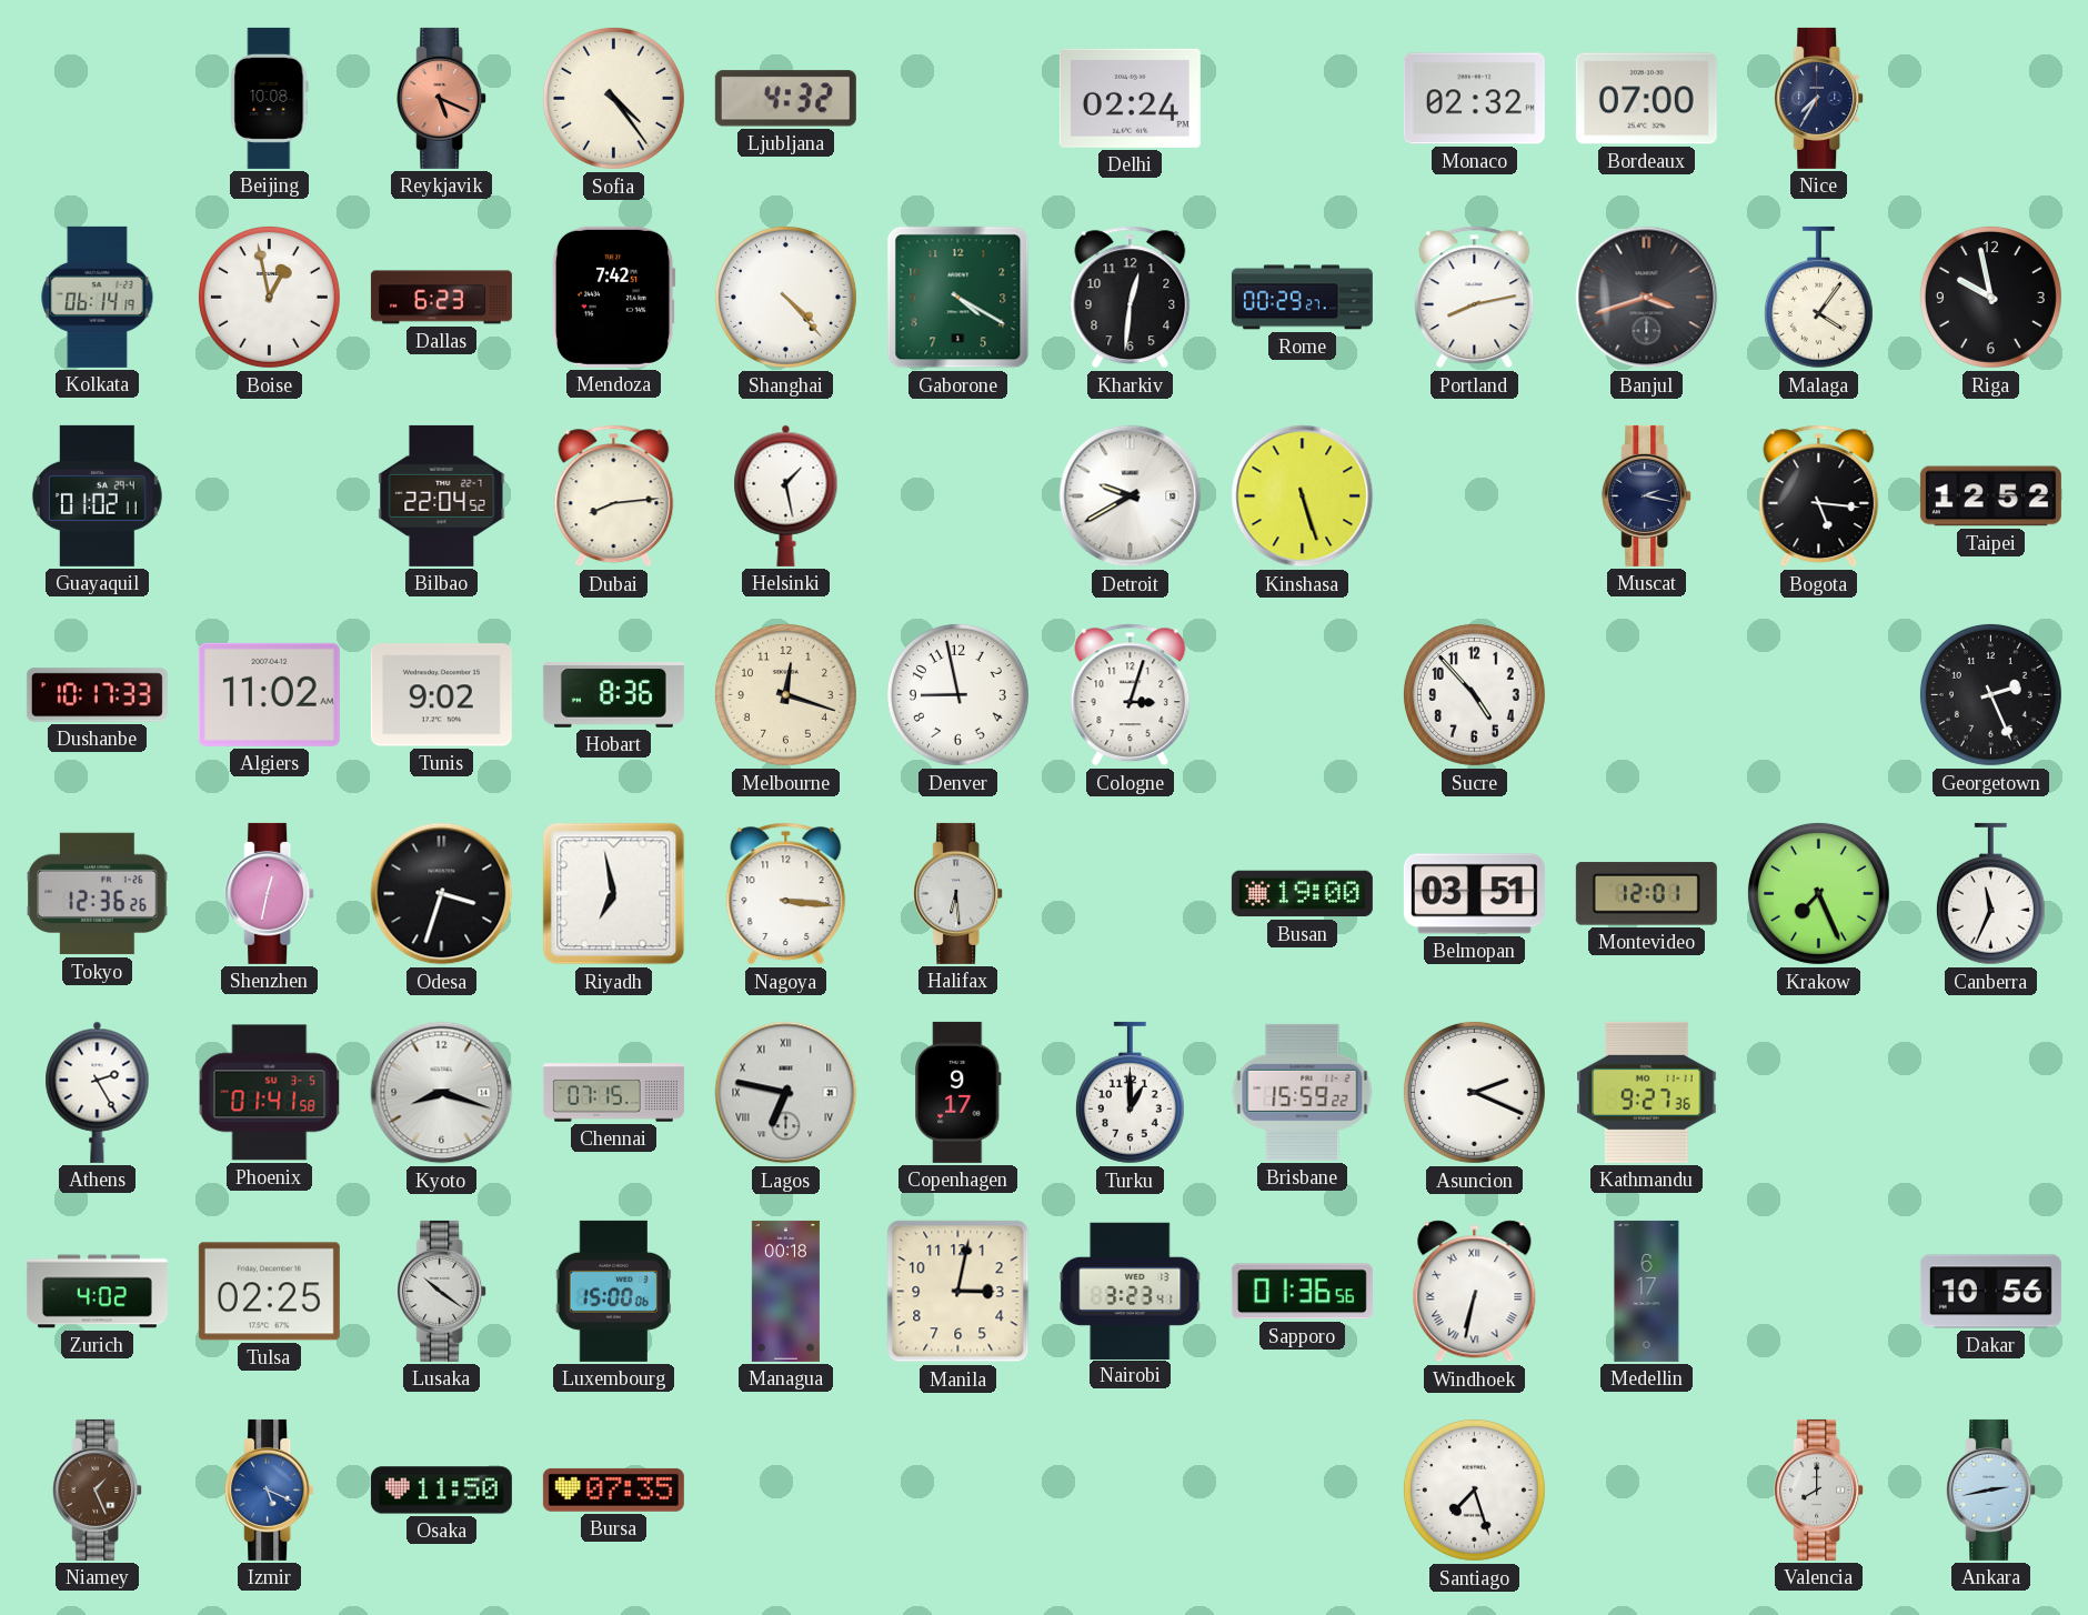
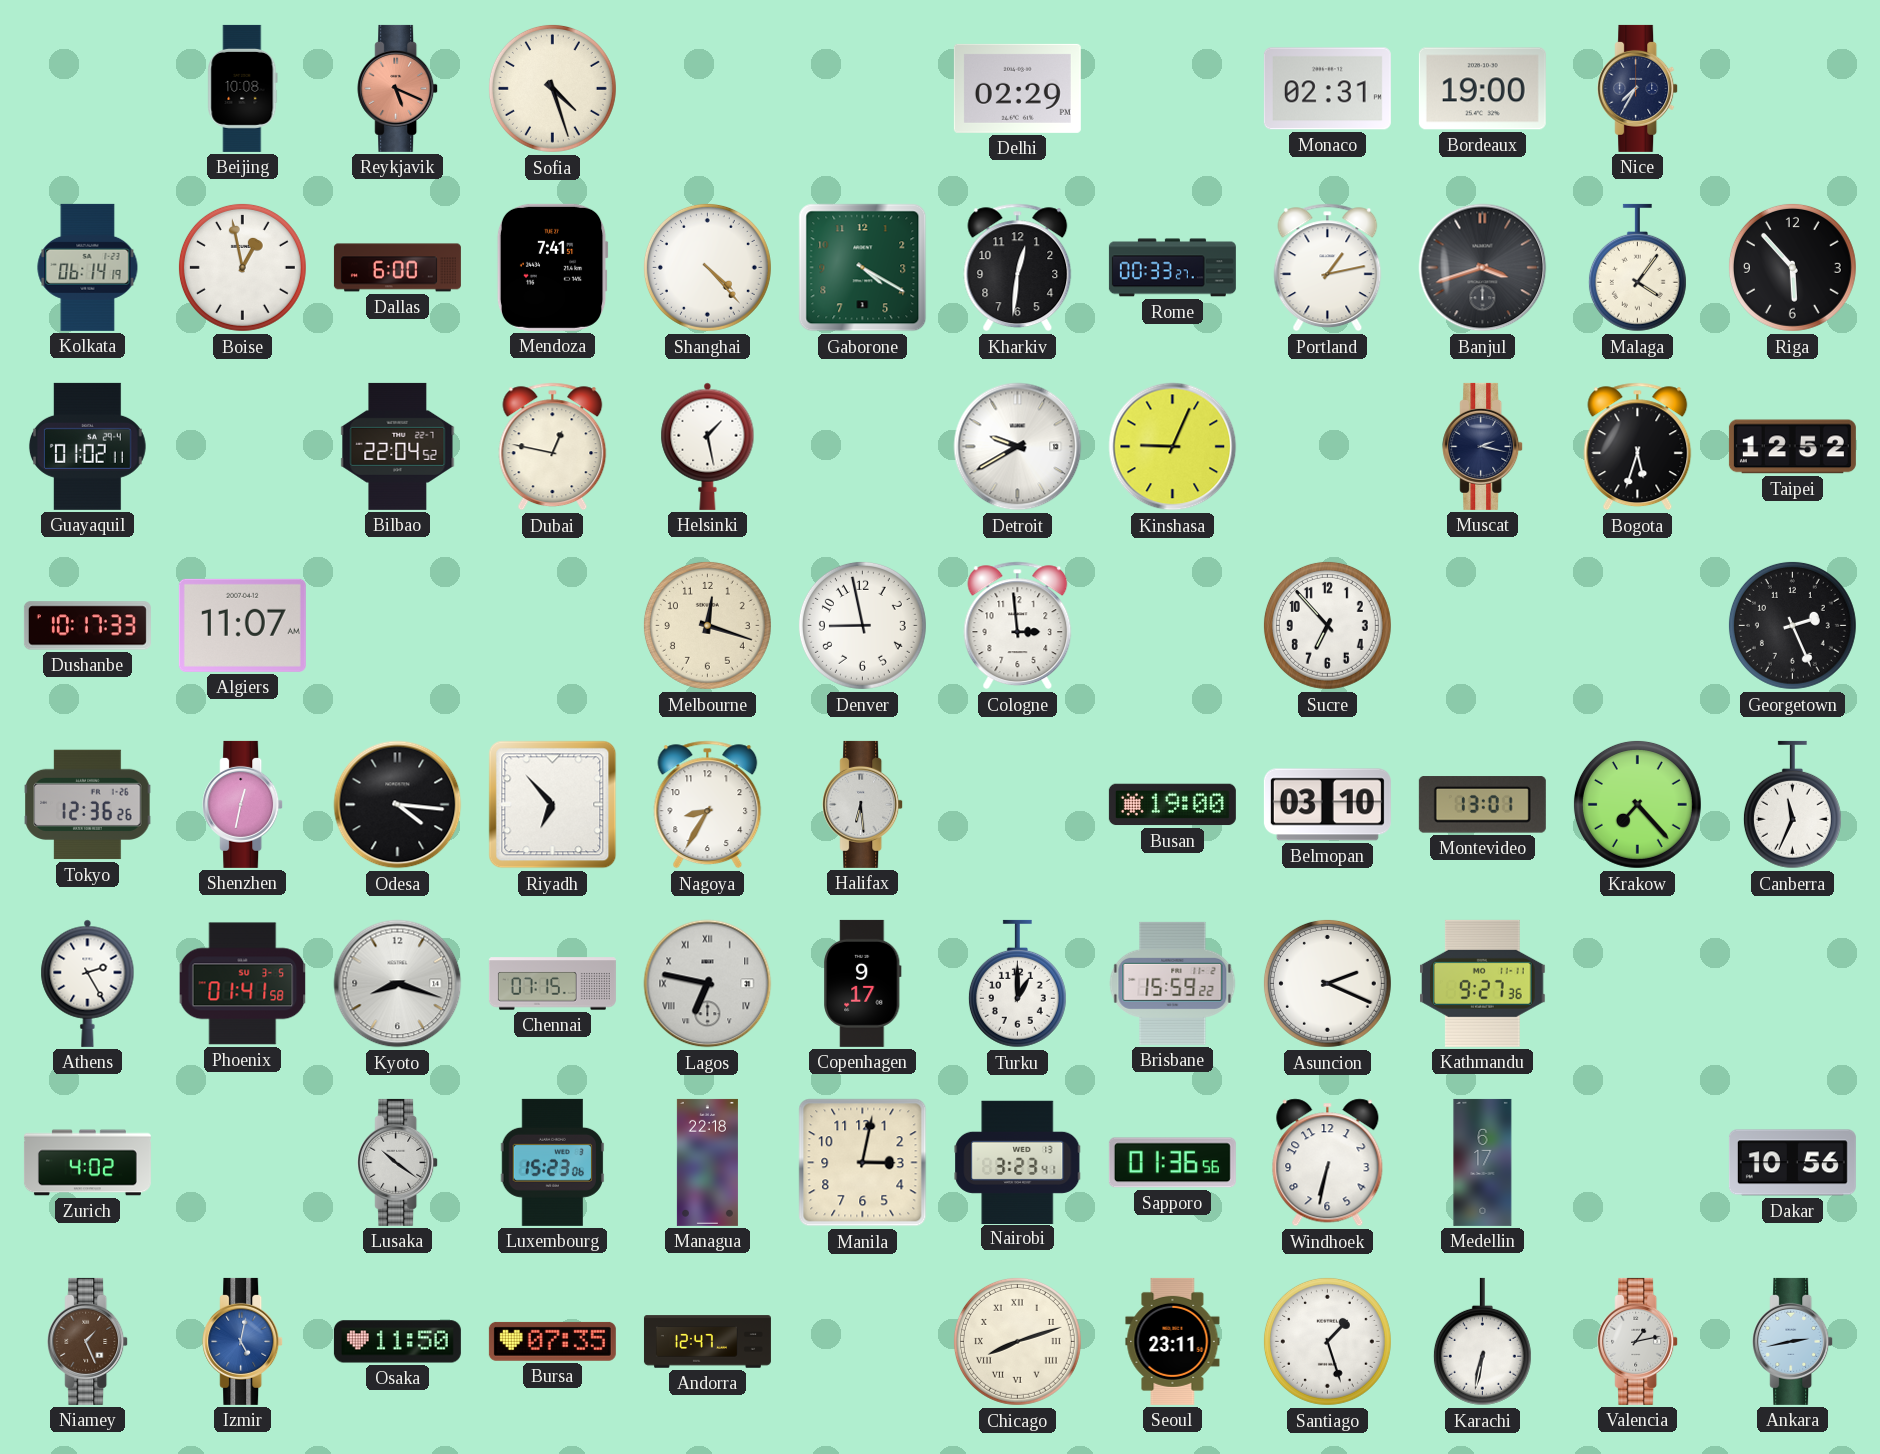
Sofia: 4:24 -> 4:27 (552, 88)
Ljubljana: 4:32 -> none (785, 99)
Delhi: 02:24 -> 02:29 (1017, 88)
Monaco: 02:32 -> 02:31 (1327, 89)
Bordeaux: 07:00 -> 19:00 (1482, 89)
Dallas: 6:23 -> 6:00 (397, 268)
Mendoza: 7:42 -> 7:41 (552, 267)
Rome: 00:29 -> 00:33 (1172, 268)
Portland: 8:13 -> 1:13 (1328, 268)
Riga: 9:58 -> 5:53 (1792, 267)
Dubai: 8:14 -> 12:47 (553, 447)
Kinshasa: 5:27 -> 9:04 (1173, 447)
Bogota: 5:16 -> 5:33 (1638, 447)
Algiers: 11:02 -> 11:07 (242, 625)
Tunis: 9:02 -> none (441, 695)
Hobart: 8:36 -> none (613, 695)
Cologne: 3:03 -> 2:59 (1018, 626)
Sucre: 4:53 -> 6:53 (1327, 625)
Odesa: 3:33 -> 4:16 (398, 805)
Riyadh: 6:58 -> 6:53 (553, 805)
Nagoya: 3:16 -> 8:35 (708, 805)
Belmopan: 03:51 -> 03:10 (1327, 805)
Montevideo: 12:01 -> 13:01 (1482, 805)
Krakow: 7:26 -> 7:23 (1637, 804)
Tulsa: 02:25 -> none (269, 1292)
Luxembourg: 15:00 -> 15:23 (553, 1162)
Managua: 00:18 -> 22:18 (707, 1162)
Windhoek numerals: Roman -> Arabic (1328, 1163)
Izmir: 5:19 -> 5:02 (243, 1341)
Andorra: none -> 12:47 (707, 1342)
Chicago: none -> 8:12 (1017, 1341)
Seoul: none -> 23:11 (1173, 1341)
Santiago: 7:27 -> 1:27 (1327, 1341)
Karachi: none -> 6:32 (1482, 1342)
Valencia: 8:00 -> 1:13 (1638, 1341)
